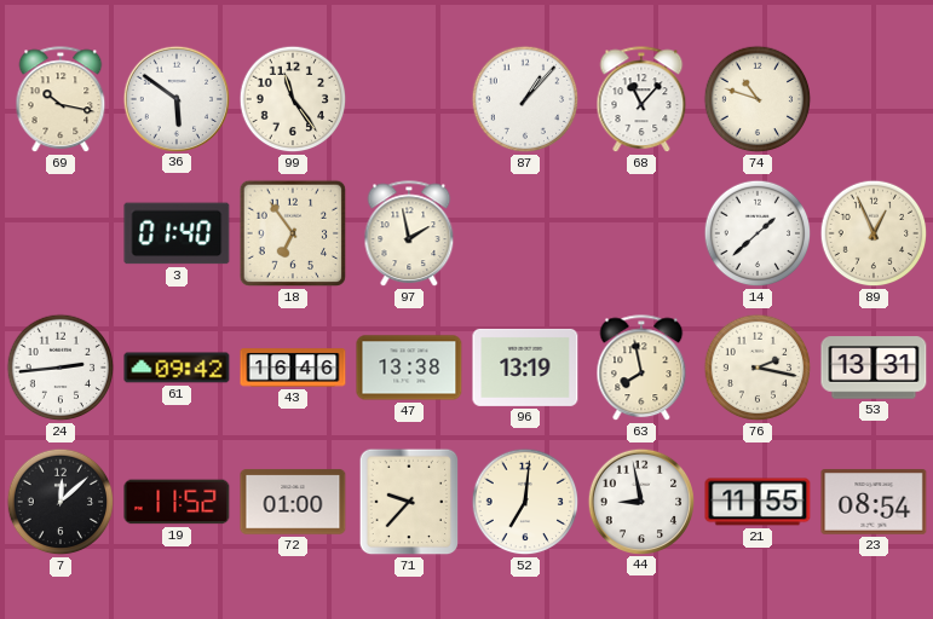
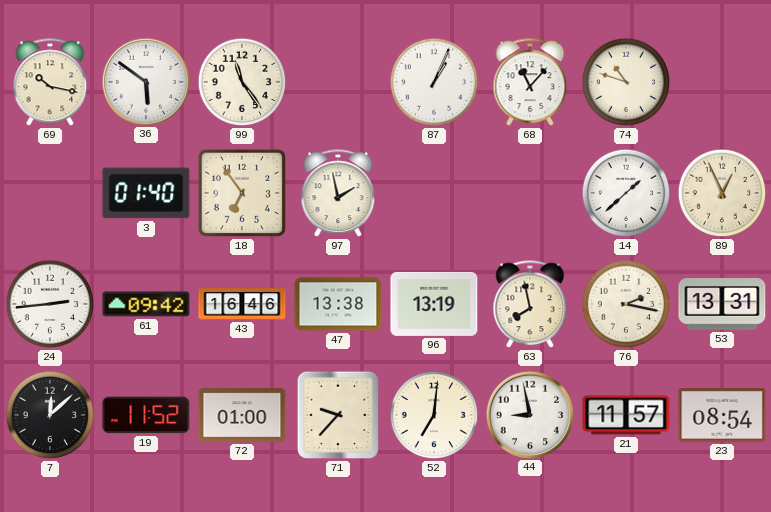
87: 1:07 -> 1:04 (434, 82)
21: 11:55 -> 11:57 (626, 415)
